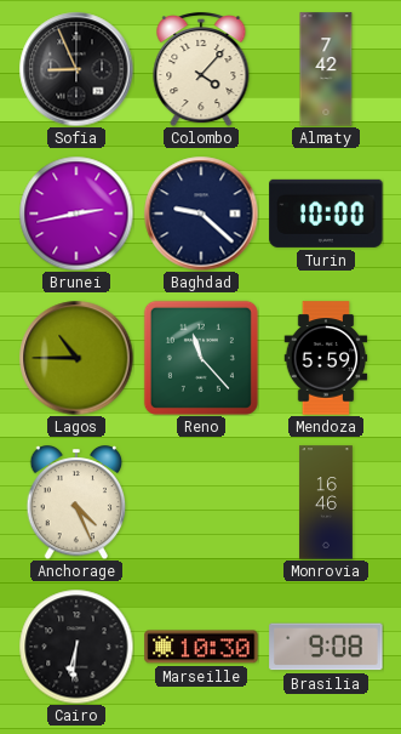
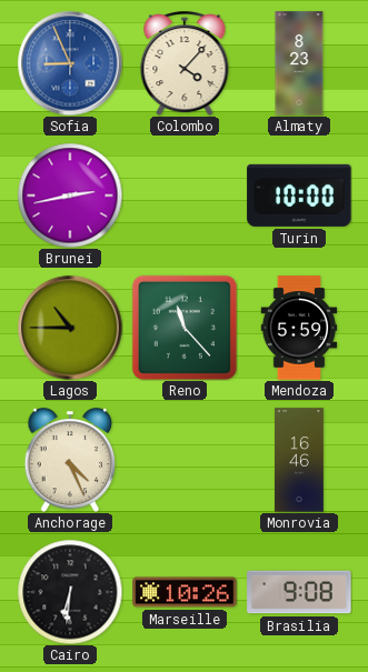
Sofia dial: black -> blue (70, 63)
Almaty: 7:42 -> 8:23 (299, 63)
Baghdad: 9:22 -> none (201, 214)
Marseille: 10:30 -> 10:26 (185, 592)
